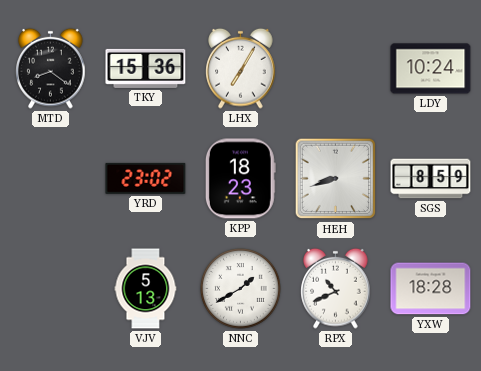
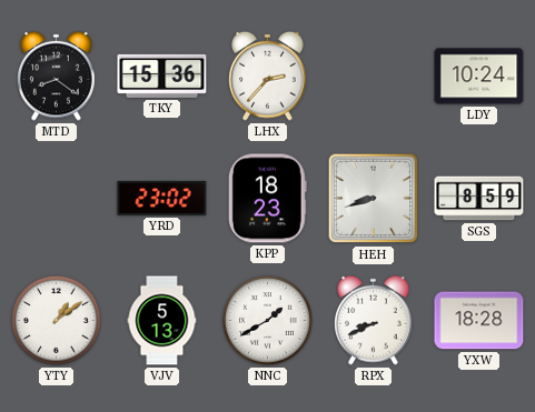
LHX: 7:05 -> 2:37 (268, 76)
YTY: none -> 1:09 (57, 321)
RPX: 10:41 -> 8:41 (374, 320)
